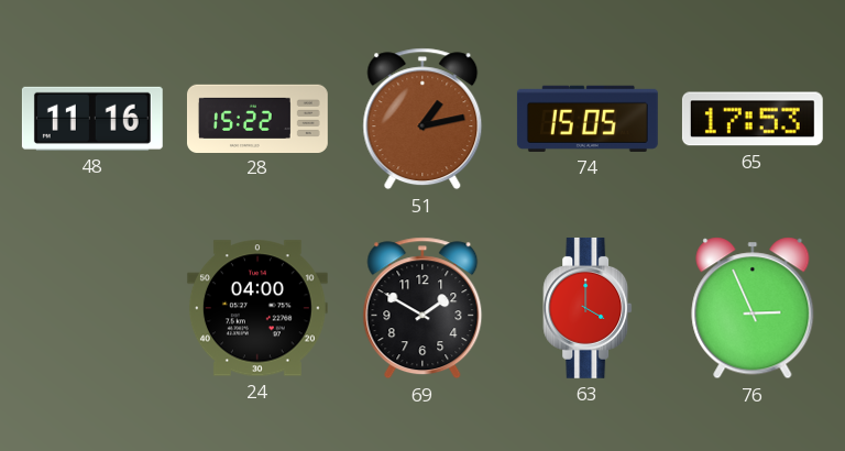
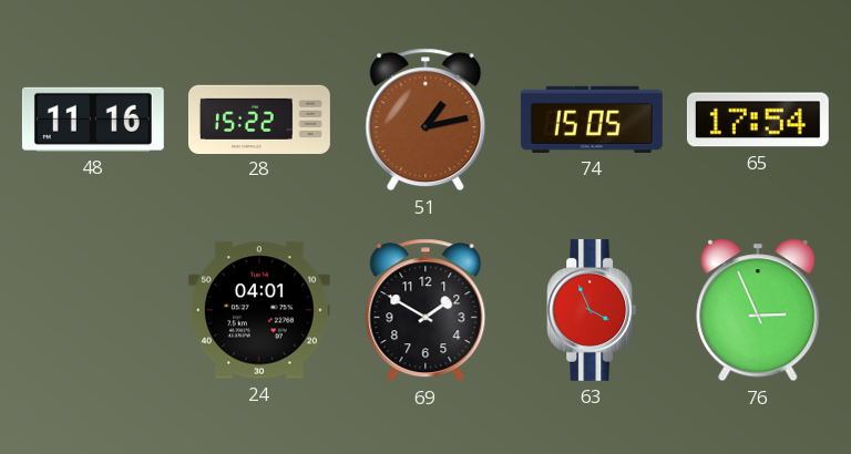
65: 17:53 -> 17:54 (758, 120)
24: 04:00 -> 04:01 (259, 310)
63: 4:00 -> 3:56 (592, 310)
